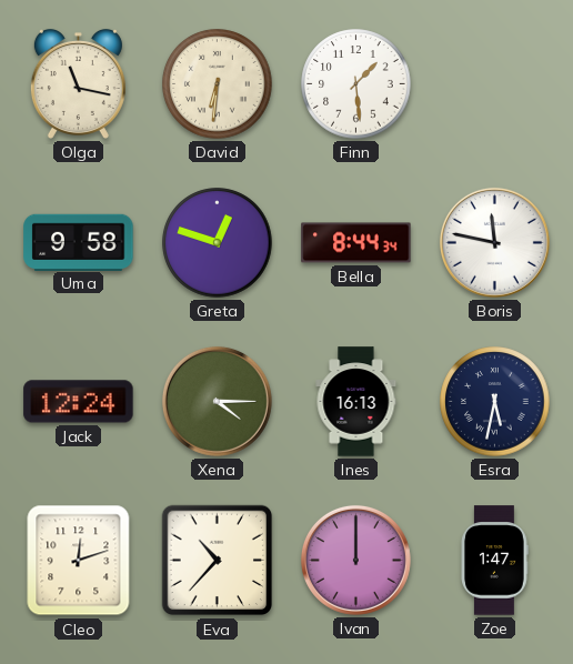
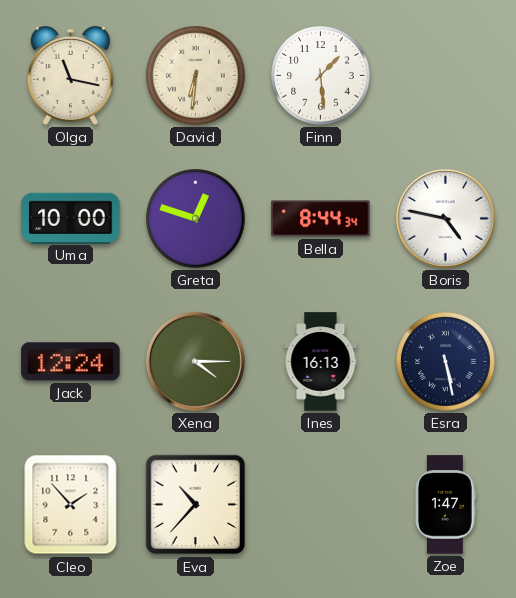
Uma: 9:58 -> 10:00 (71, 218)
Boris: 11:47 -> 4:47 (445, 218)
Esra: 5:32 -> 5:28 (446, 362)
Cleo: 12:12 -> 1:53 (71, 505)
Ivan: 12:00 -> none (355, 560)
